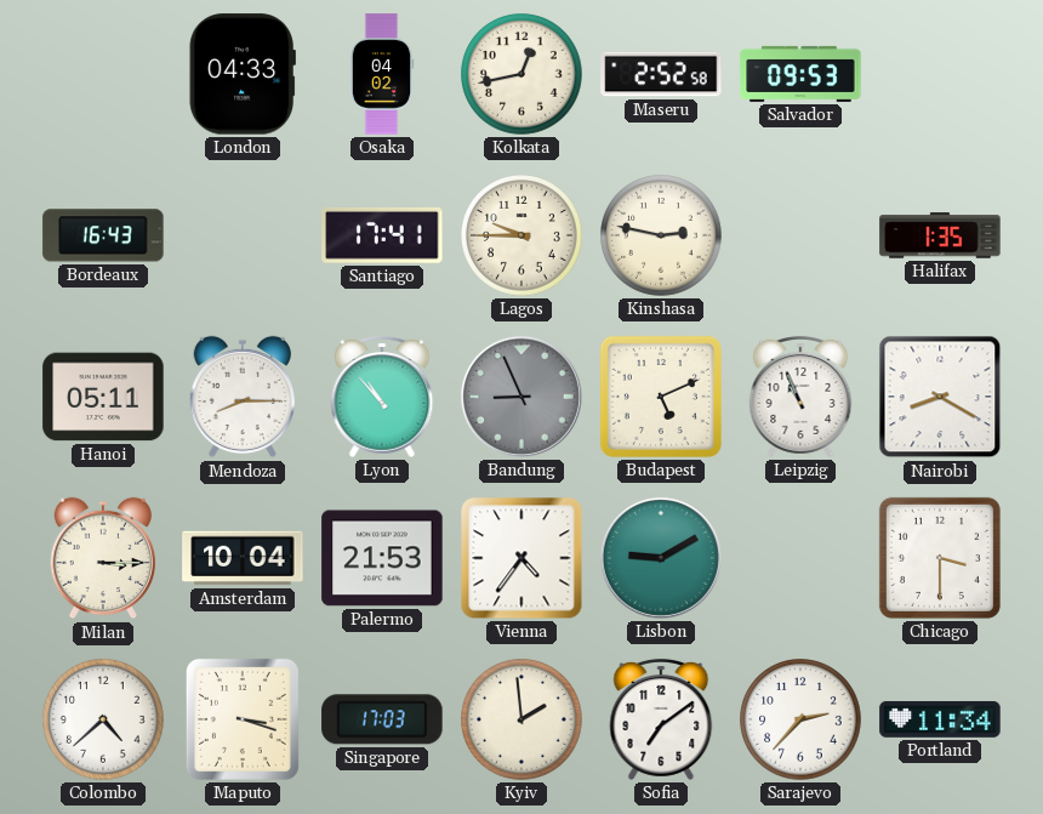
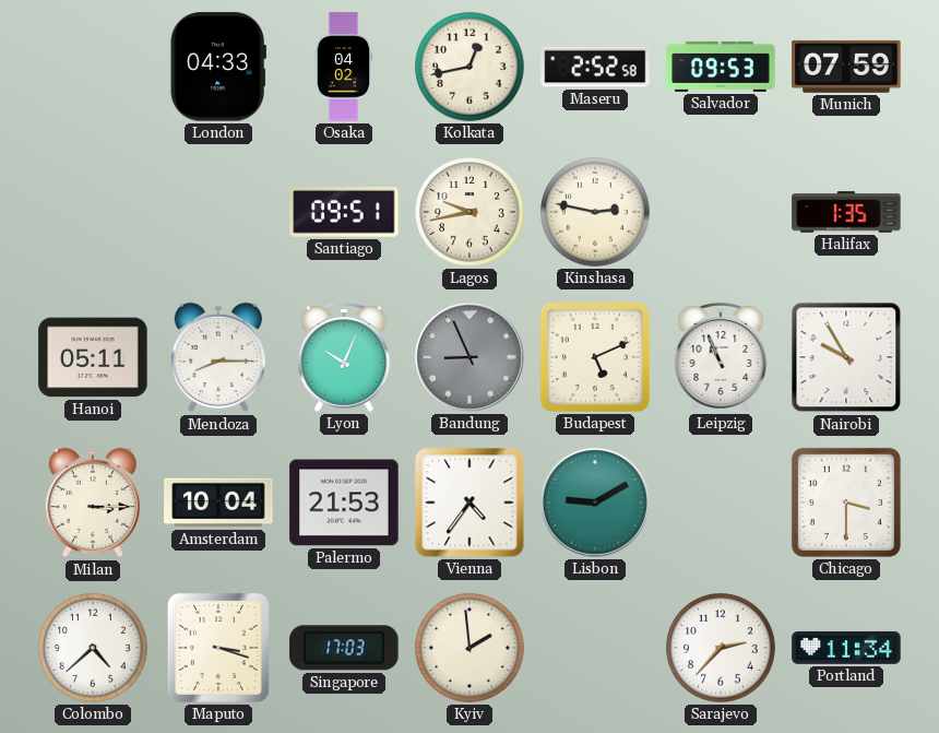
Munich: none -> 07:59 (846, 67)
Bordeaux: 16:43 -> none (103, 235)
Santiago: 17:41 -> 09:51 (344, 212)
Lagos: 9:45 -> 9:43 (469, 212)
Lyon: 10:53 -> 10:04 (344, 357)
Nairobi: 8:20 -> 9:55 (846, 357)
Sofia: 7:09 -> none (661, 719)
